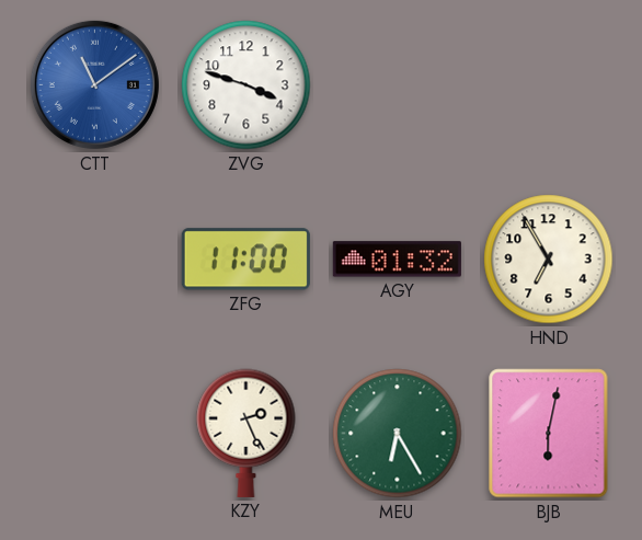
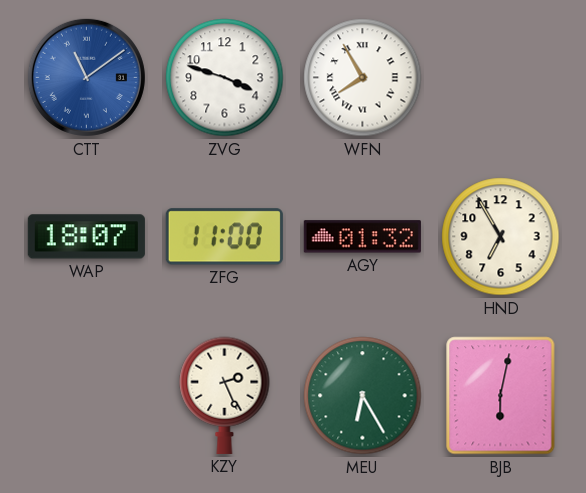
WFN: none -> 7:55 (363, 78)
WAP: none -> 18:07 (86, 237)
